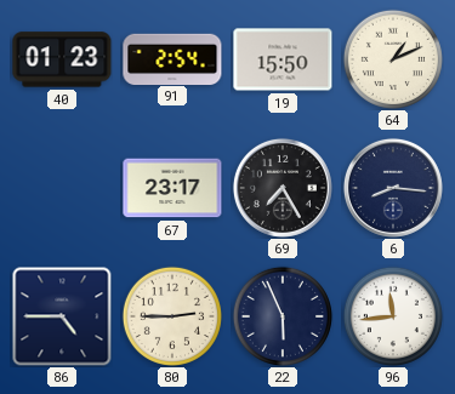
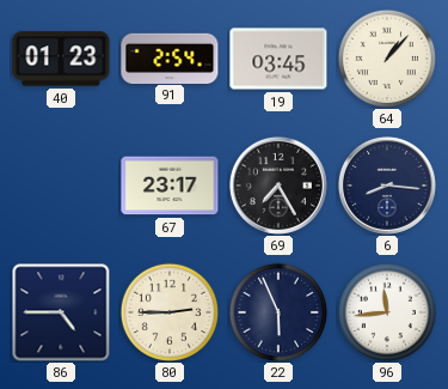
19: 15:50 -> 03:45 (278, 59)
64: 1:11 -> 1:07 (387, 59)
